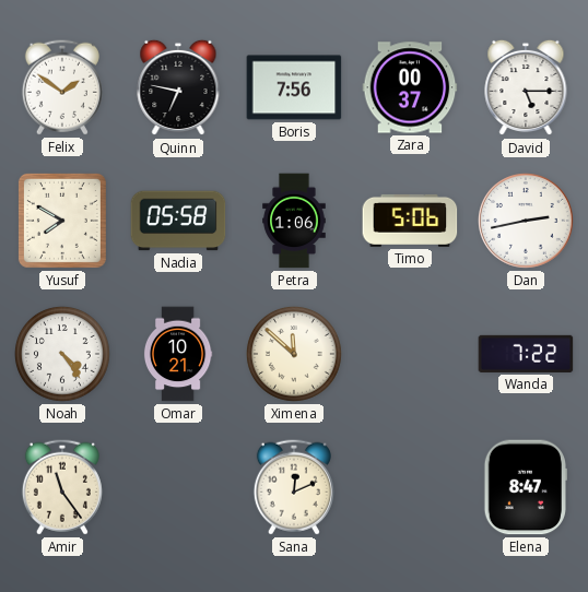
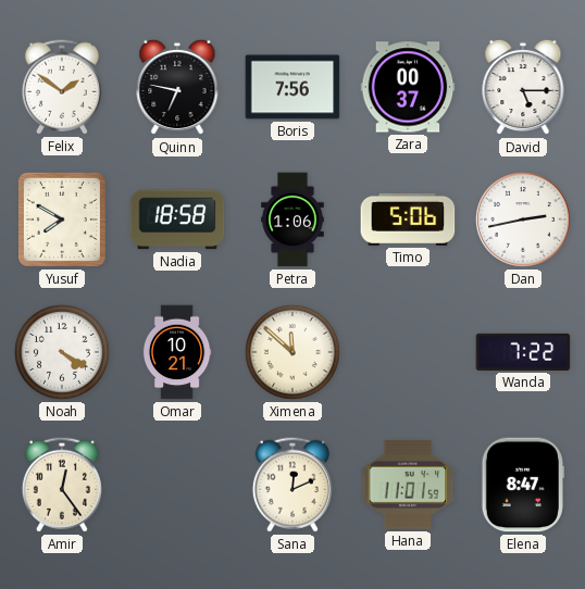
Nadia: 05:58 -> 18:58 (177, 220)
Noah: 4:24 -> 4:20 (63, 353)
Amir: 11:24 -> 12:24 (62, 485)
Hana: none -> 11:01 (408, 485)
